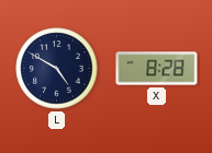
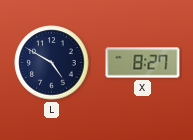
X: 8:28 -> 8:27 (143, 63)
